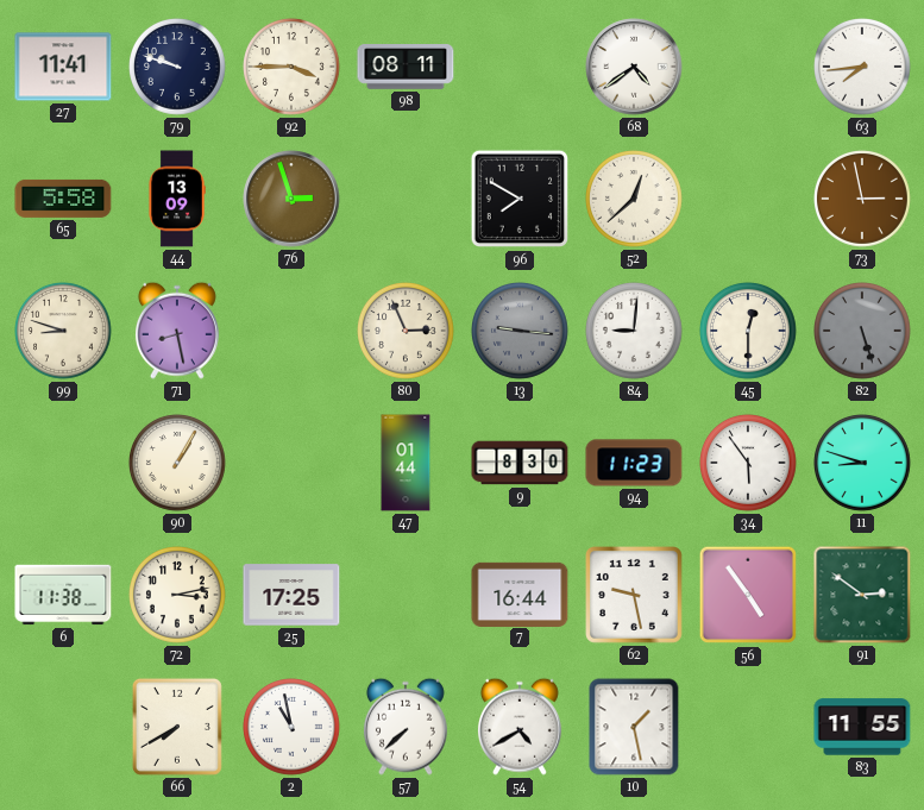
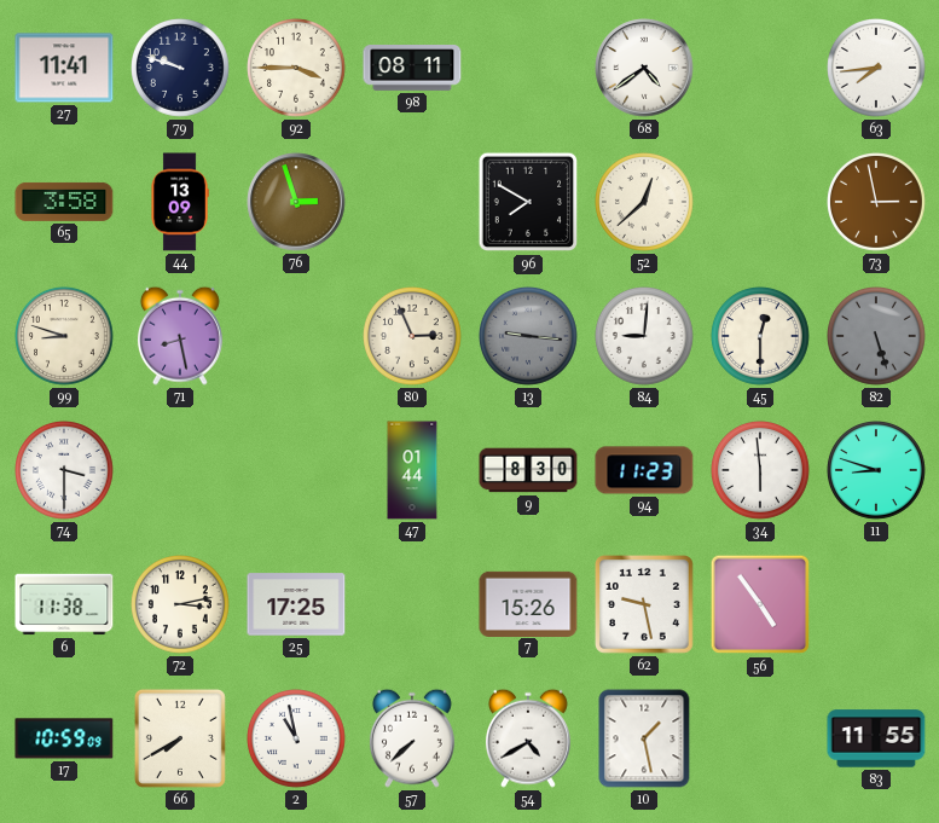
65: 5:58 -> 3:58 (64, 202)
74: none -> 3:30 (65, 471)
90: 1:05 -> none (178, 464)
34: 5:54 -> 5:59 (761, 471)
7: 16:44 -> 15:26 (528, 603)
91: 2:51 -> none (862, 595)
17: none -> 10:59 (64, 738)
